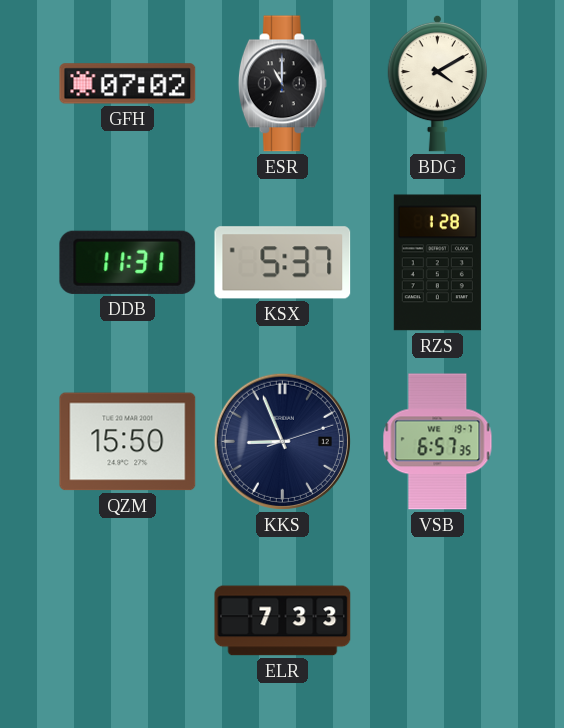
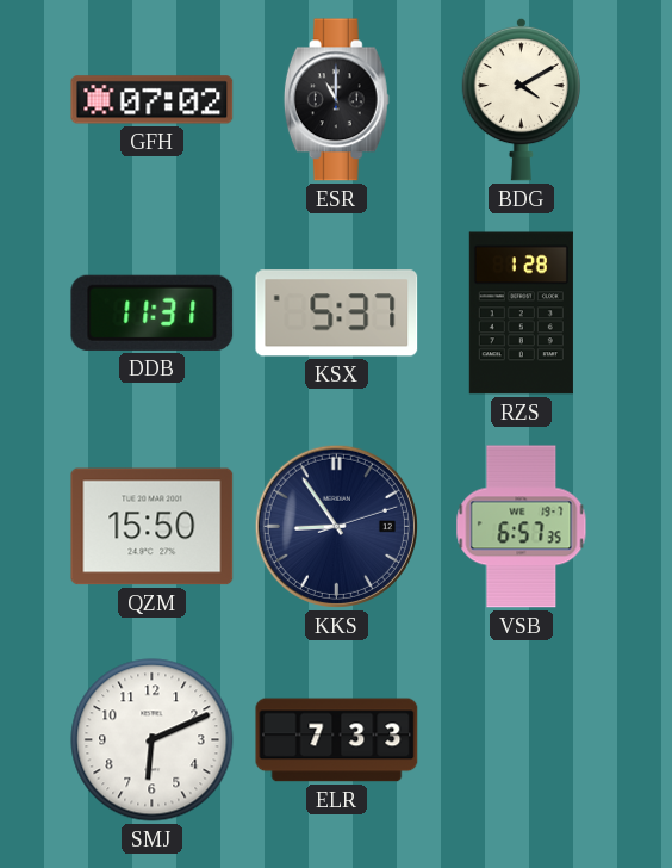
KKS: 8:56 -> 8:54 (336, 526)
SMJ: none -> 6:11 (153, 740)
